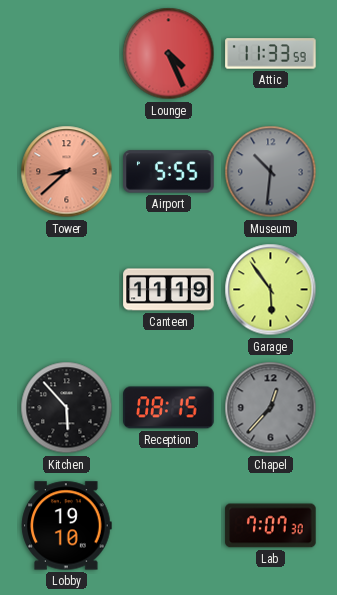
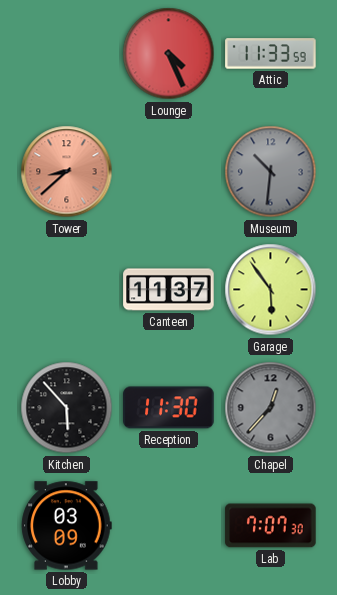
Airport: 5:55 -> none (169, 172)
Canteen: 11:19 -> 11:37 (169, 290)
Reception: 08:15 -> 11:30 (169, 408)
Lobby: 19:10 -> 03:09 (67, 526)
